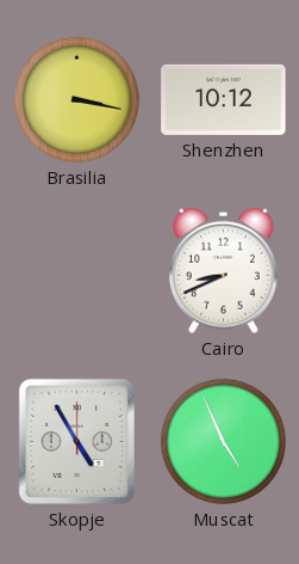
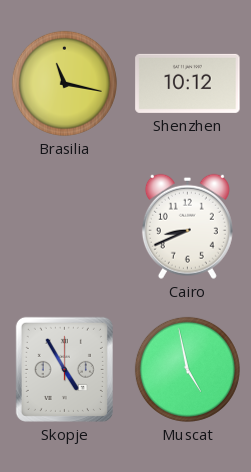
Brasilia: 3:17 -> 11:17 (64, 83)
Muscat: 4:56 -> 4:58 (187, 369)
